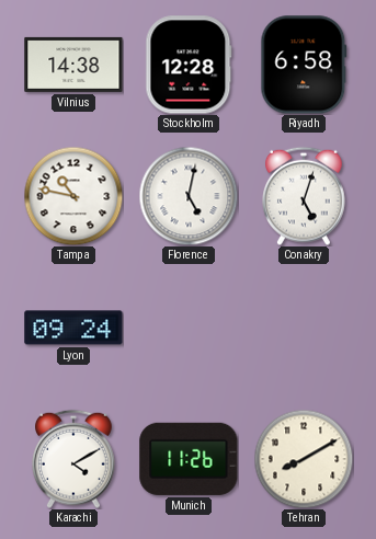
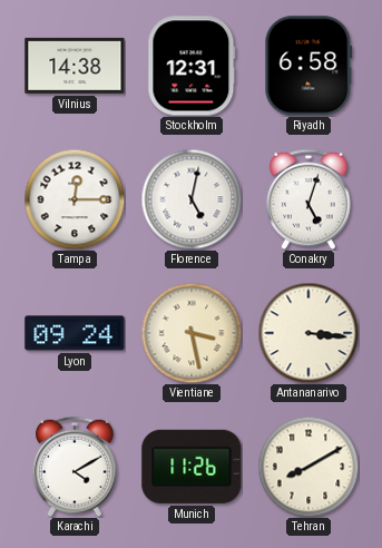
Stockholm: 12:28 -> 12:31 (192, 66)
Tampa: 10:47 -> 12:15 (75, 199)
Vientiane: none -> 3:28 (192, 333)
Antananarivo: none -> 3:16 (308, 333)
